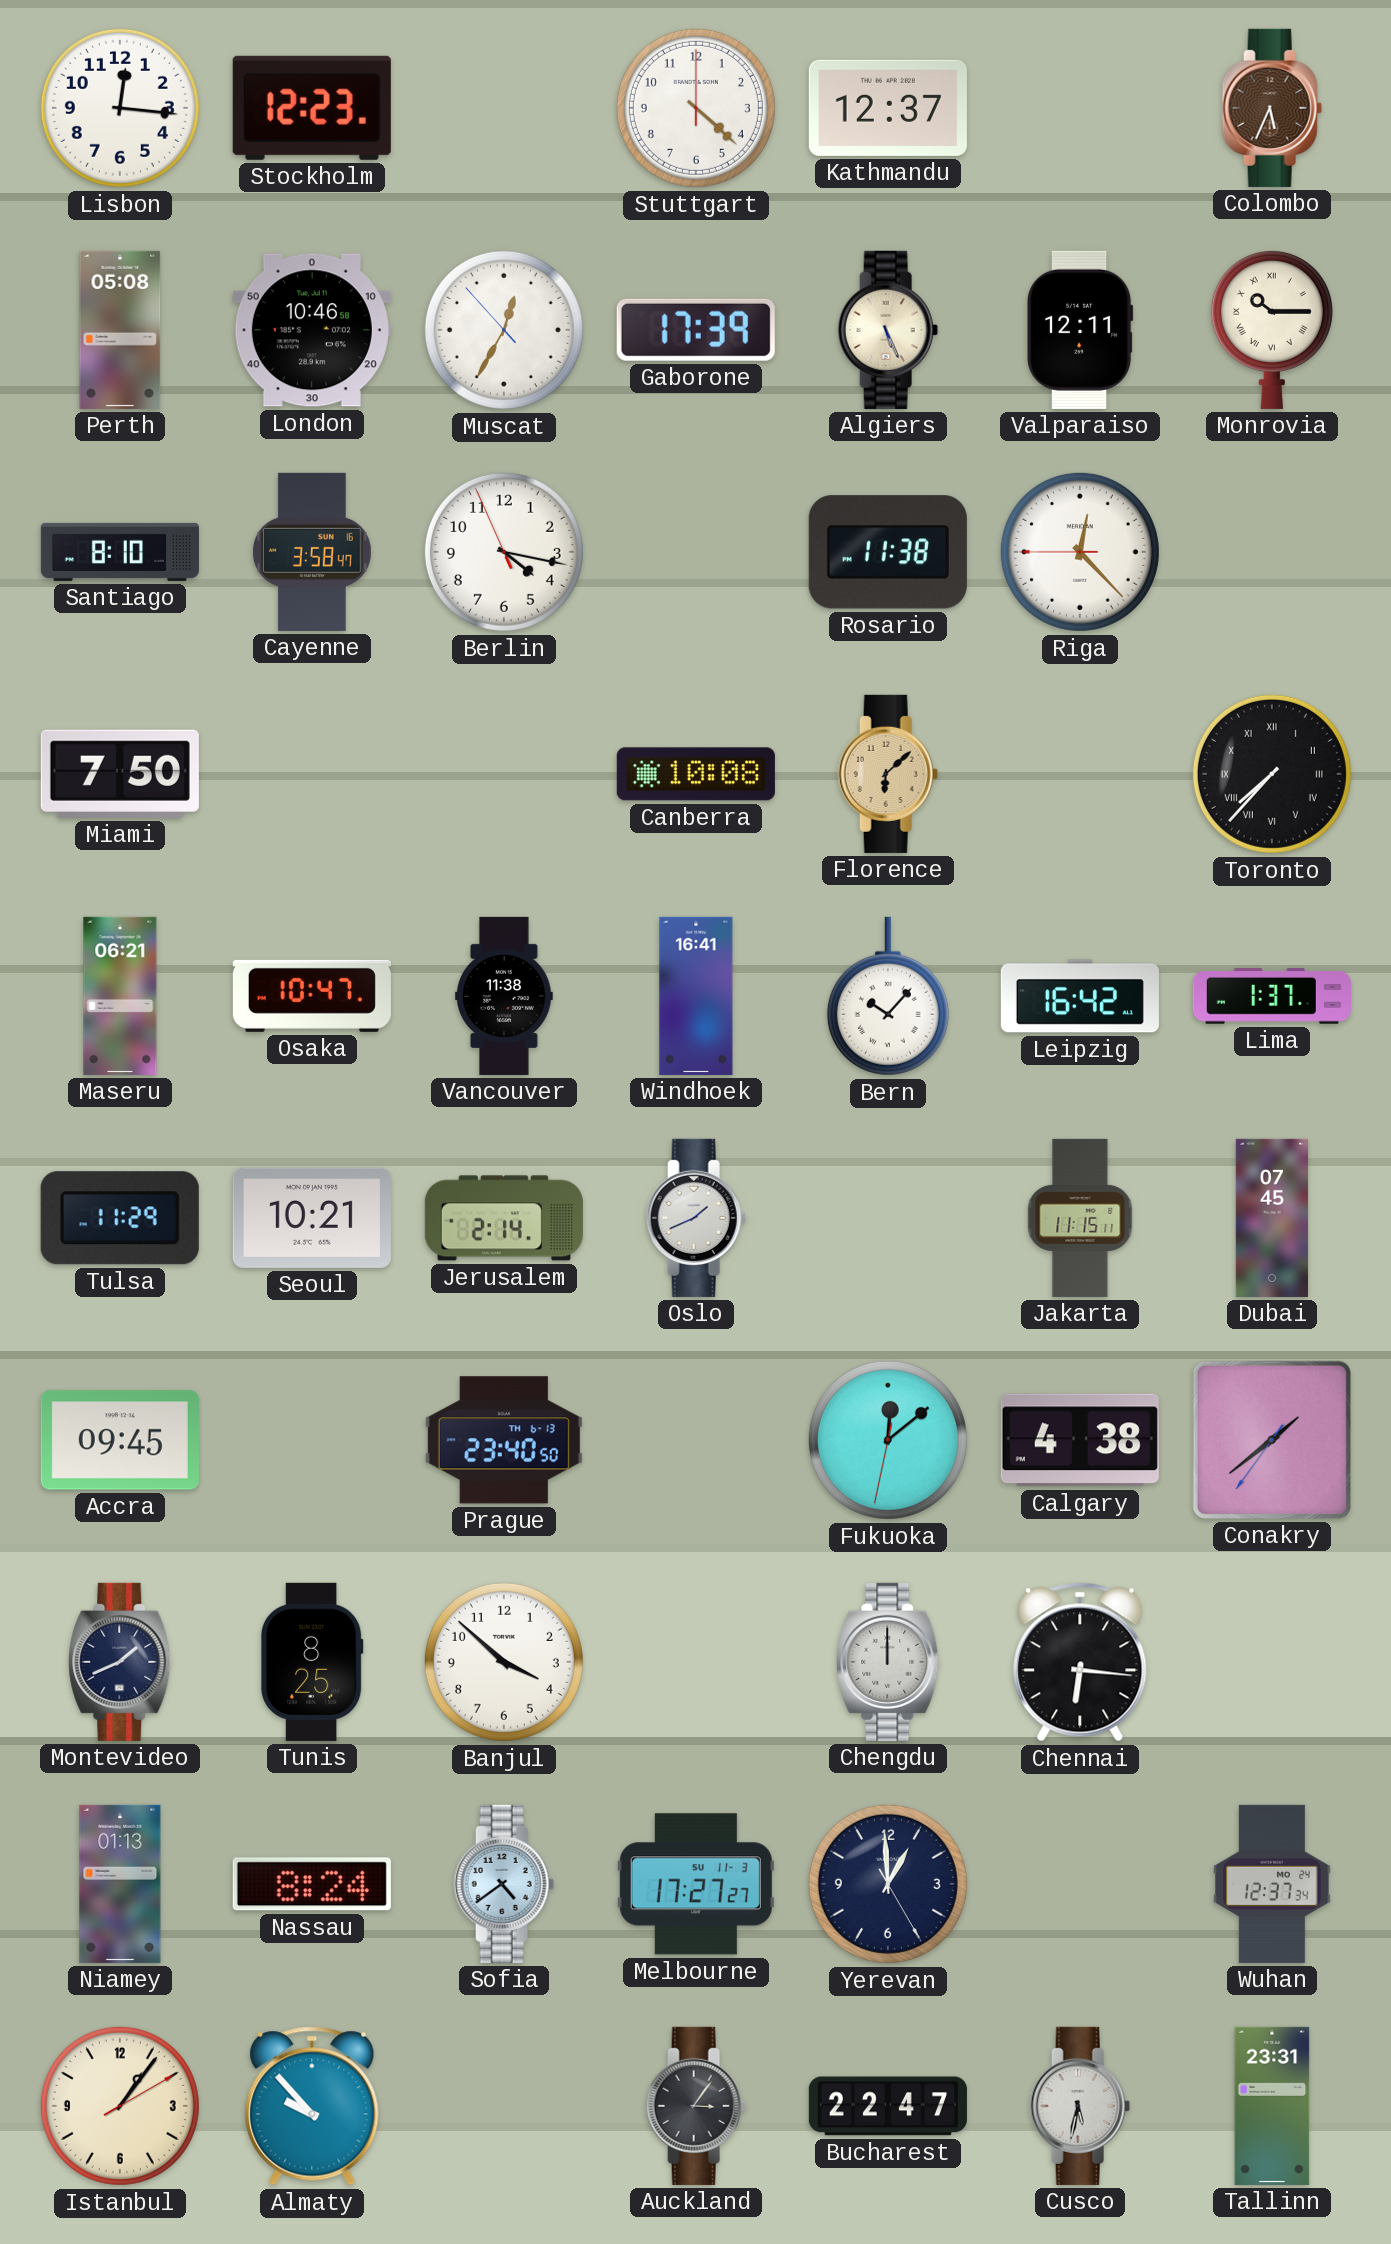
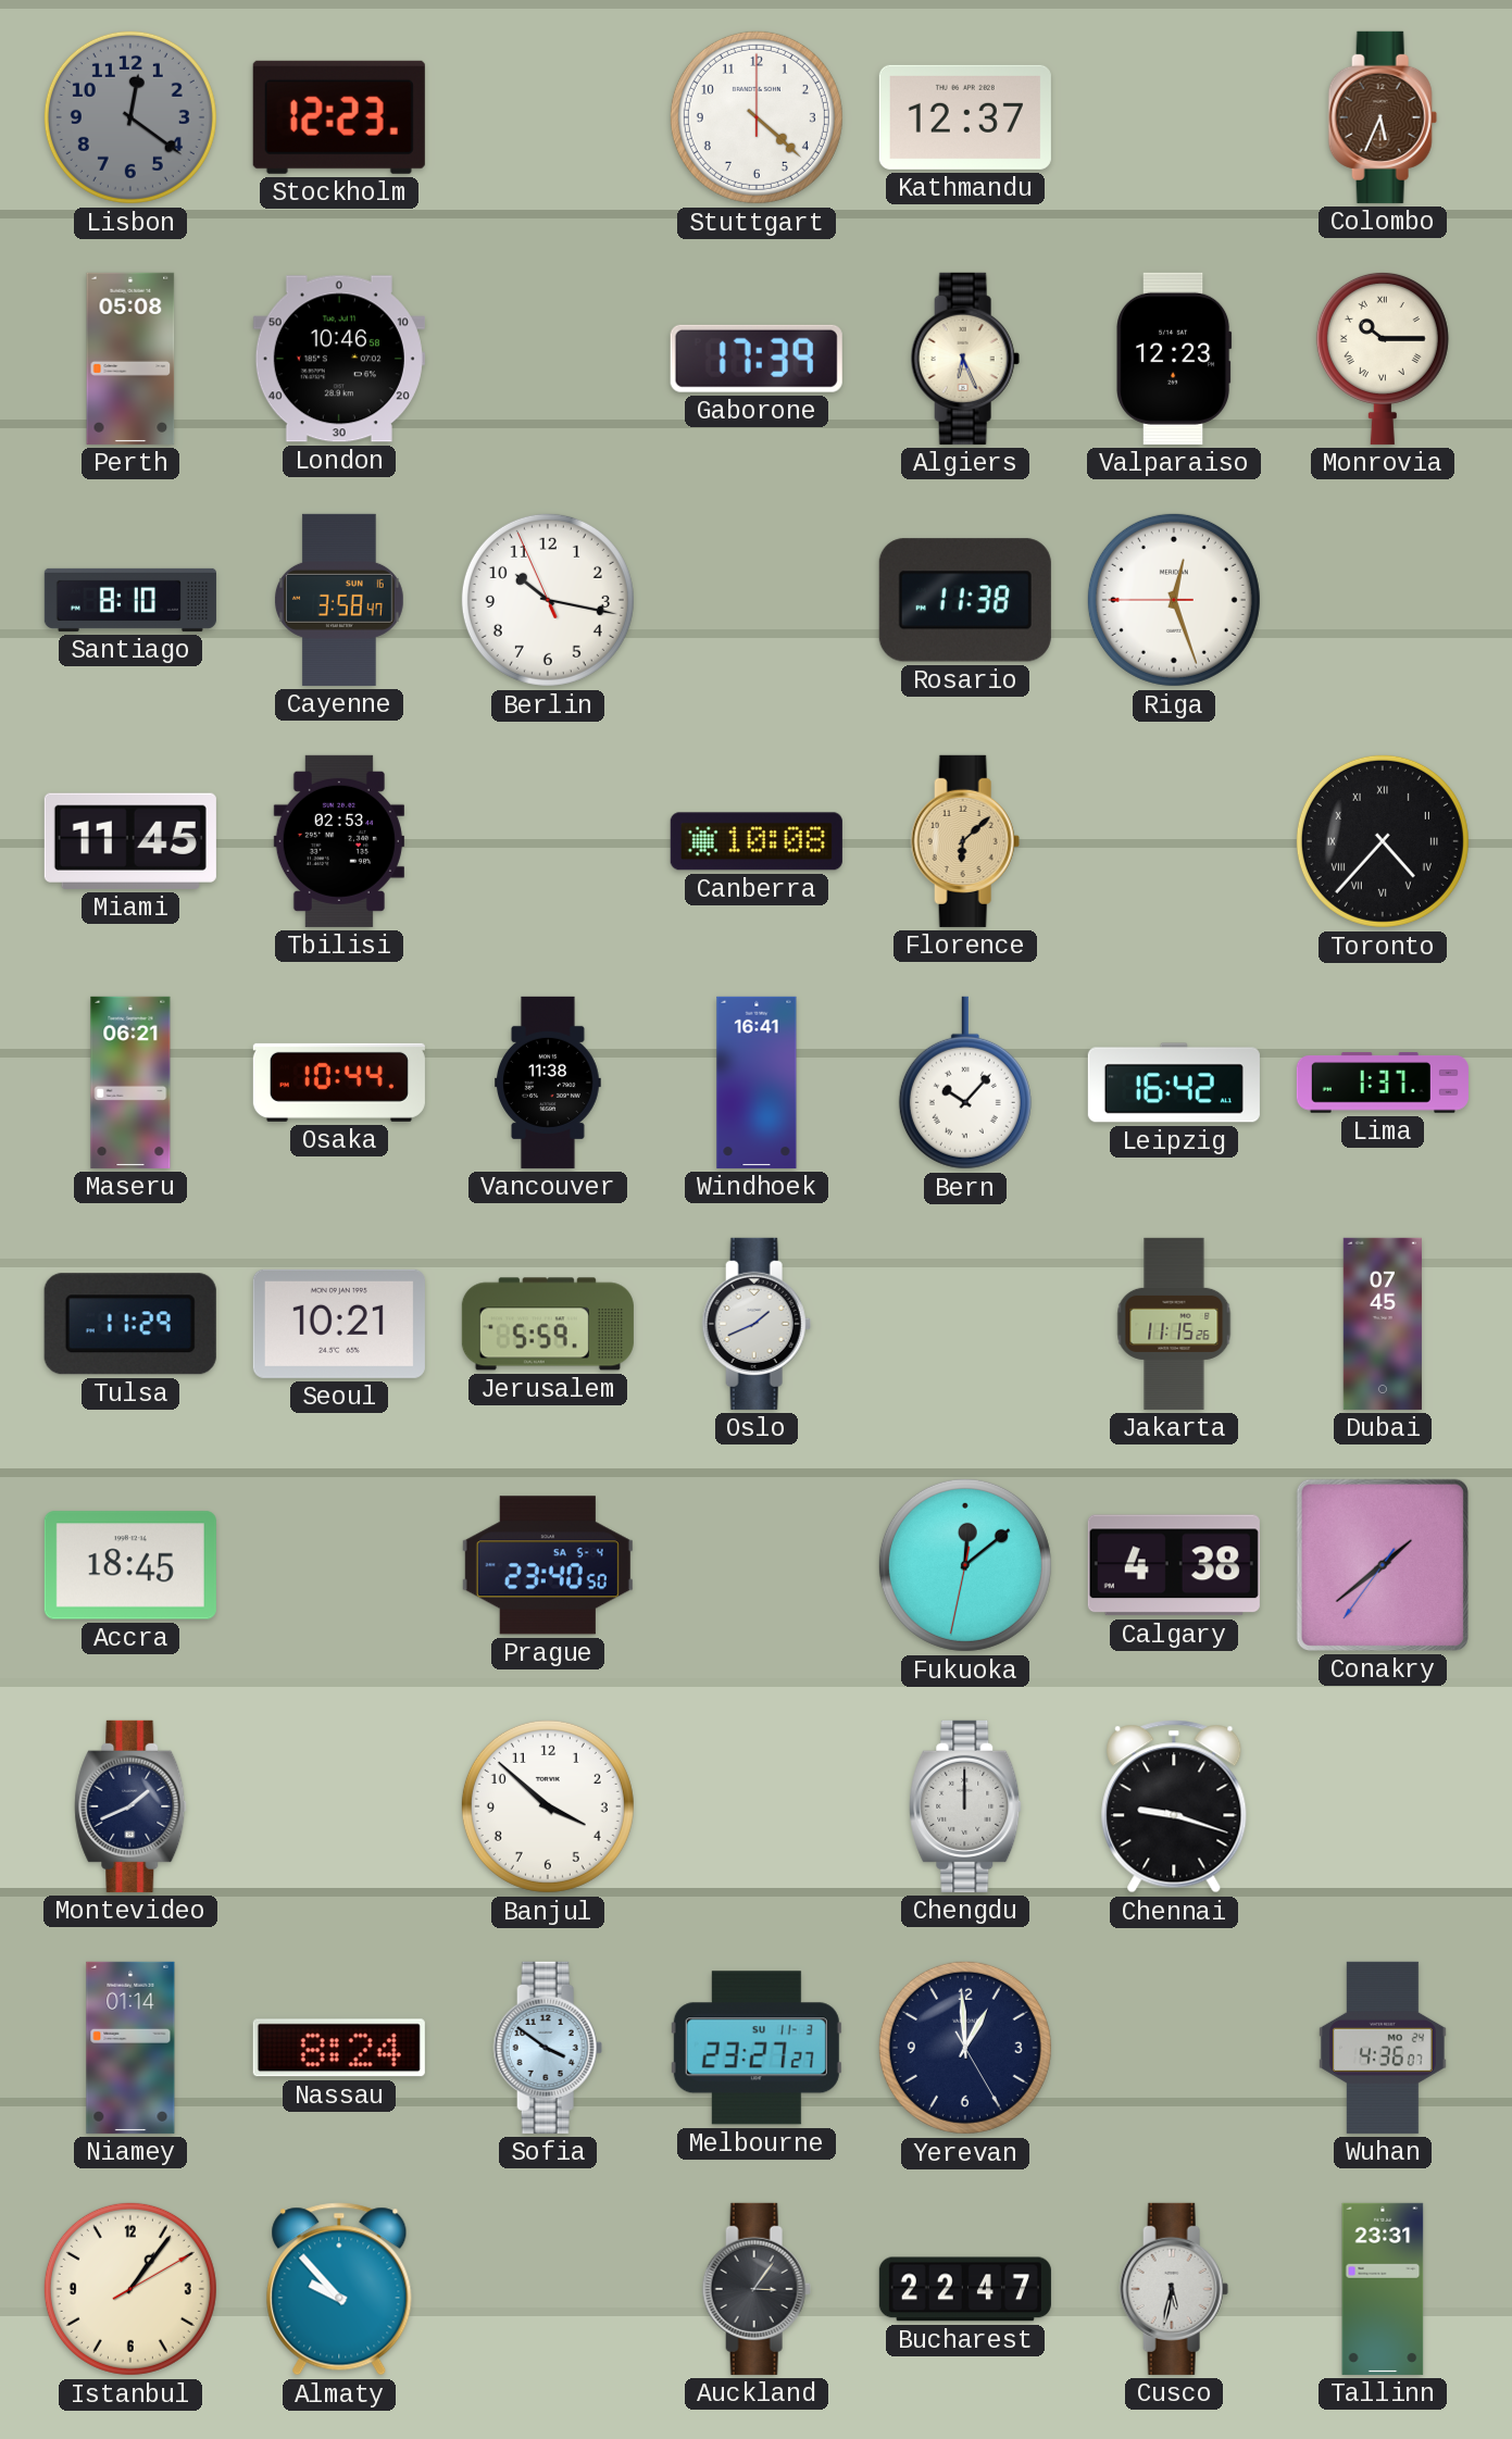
Lisbon: 12:16 -> 12:21 (130, 117)
Lisbon dial: white -> grey (130, 117)
Muscat: 12:34 -> none (504, 330)
Algiers: 5:26 -> 6:26 (965, 359)
Valparaiso: 12:11 -> 12:23 (1174, 359)
Berlin: 4:16 -> 10:16 (548, 600)
Riga: 12:22 -> 12:26 (1174, 600)
Miami: 7:50 -> 11:45 (130, 841)
Tbilisi: none -> 02:53 (339, 841)
Toronto: 7:37 -> 4:37 (1383, 841)
Osaka: 10:47 -> 10:44 (339, 1083)
Jerusalem: 2:14 -> 5:59 (548, 1324)
Jakarta: 11:15:11 -> 11:15:26 (1174, 1324)
Accra: 09:45 -> 18:45 (130, 1565)
Prague date: TH 6-13 -> SA 5-4 (548, 1565)
Tunis: 8:25 -> none (313, 1662)
Chennai: 6:16 -> 9:18 (1174, 1806)
Niamey: 01:13 -> 01:14 (130, 2048)
Sofia: 4:39 -> 3:51 (548, 2048)
Melbourne: 17:27 -> 23:27 (757, 2048)
Wuhan: 12:37 -> 4:36 (1383, 2048)
